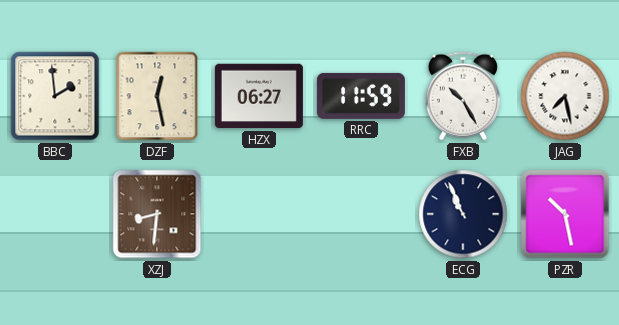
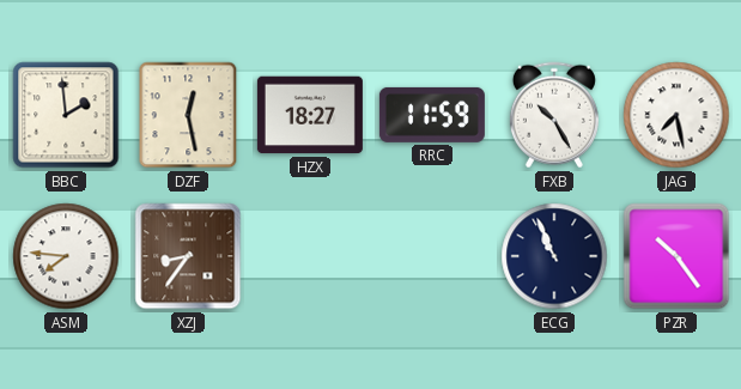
HZX: 06:27 -> 18:27 (310, 115)
ASM: none -> 7:46 (66, 256)
XZJ: 8:31 -> 8:36 (188, 256)
PZR: 10:28 -> 10:24 (676, 256)
